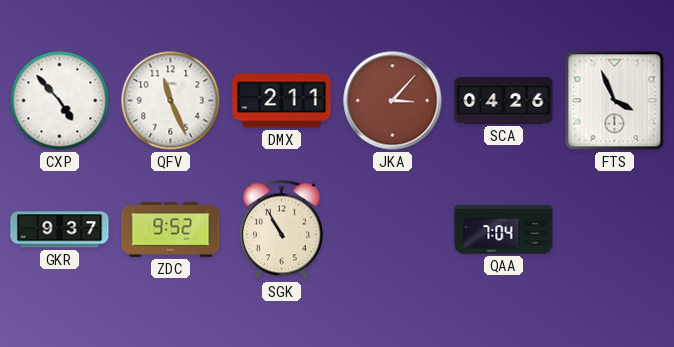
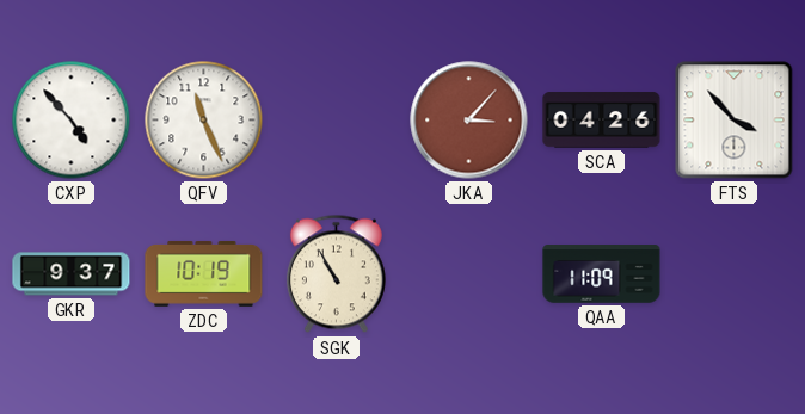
DMX: 2:11 -> none (282, 101)
FTS: 3:56 -> 3:53 (735, 121)
ZDC: 9:52 -> 10:19 (204, 273)
QAA: 7:04 -> 11:09 (602, 274)
